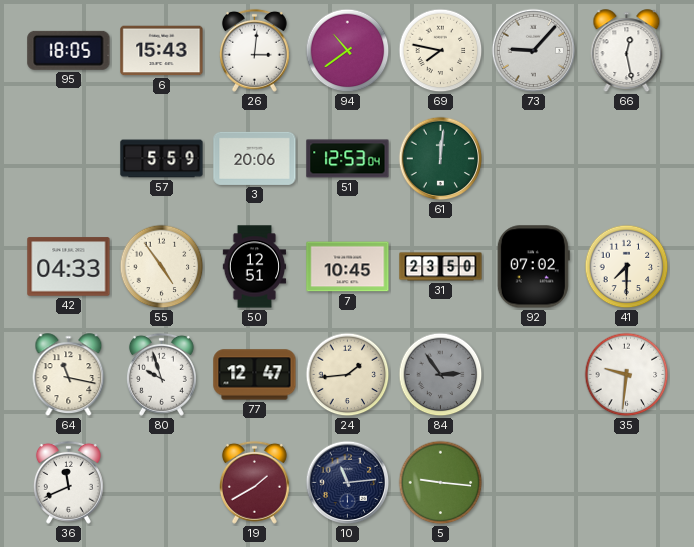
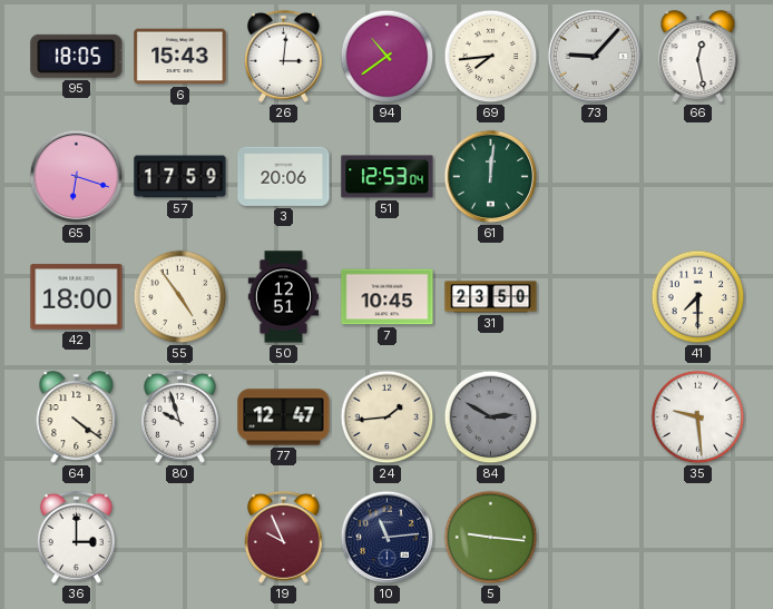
69: 7:47 -> 7:44 (491, 57)
65: none -> 6:18 (77, 177)
57: 5:59 -> 17:59 (180, 177)
42: 04:33 -> 18:00 (77, 297)
92: 07:02 -> none (533, 267)
64: 11:17 -> 4:21 (77, 418)
84: 2:54 -> 2:50 (491, 418)
35: 9:31 -> 9:29 (698, 418)
36: 11:41 -> 3:00 (76, 537)
19: 1:40 -> 9:56 (283, 537)
